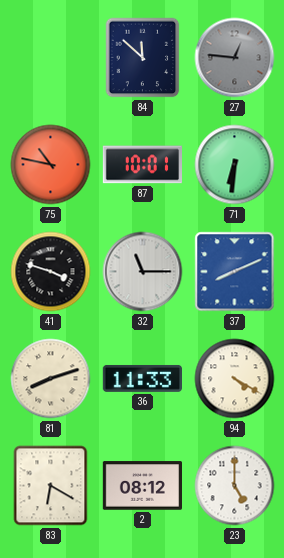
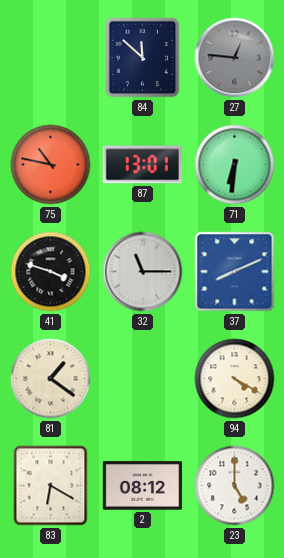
87: 10:01 -> 13:01 (142, 165)
81: 8:12 -> 1:21 (51, 379)
36: 11:33 -> none (142, 378)
